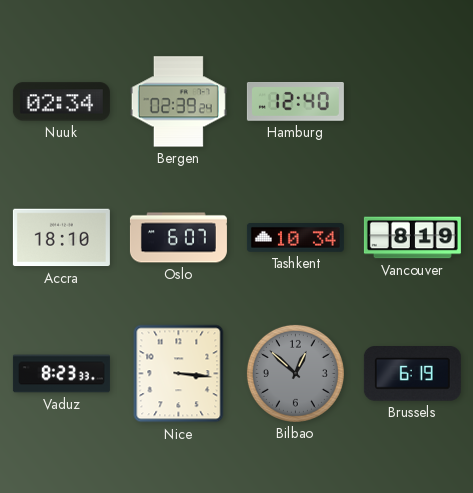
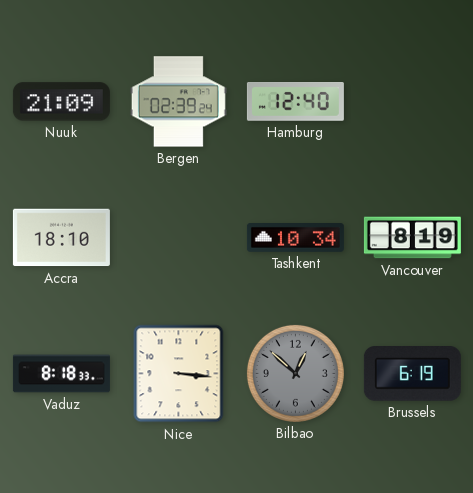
Nuuk: 02:34 -> 21:09 (61, 102)
Oslo: 6:07 -> none (178, 238)
Vaduz: 8:23 -> 8:18 (61, 374)
